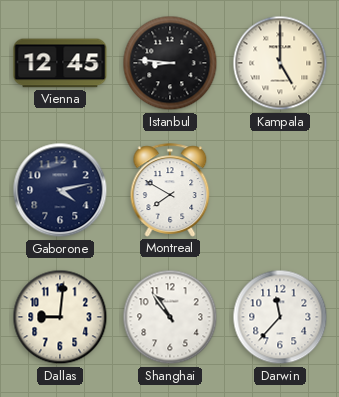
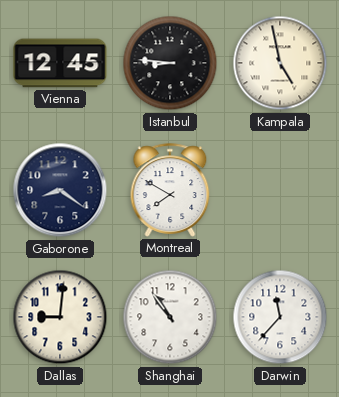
Kampala: 5:00 -> 4:58 (280, 63)
Gaborone: 4:13 -> 8:21 (60, 190)
